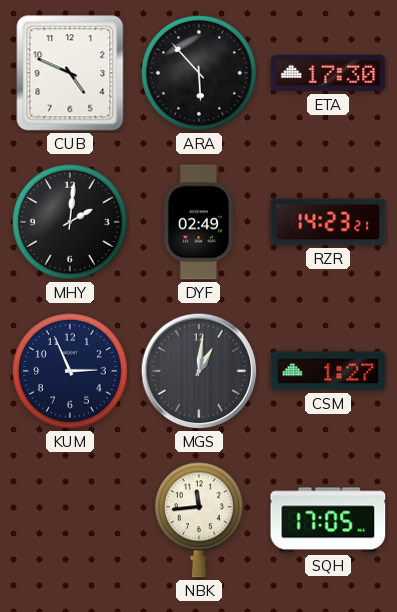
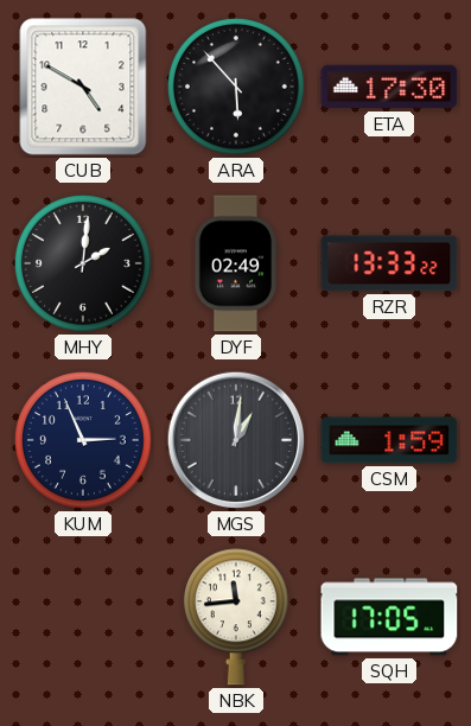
CUB: 4:49 -> 4:50 (83, 87)
RZR: 14:23 -> 13:33 (389, 263)
CSM: 1:27 -> 1:59 (389, 440)
